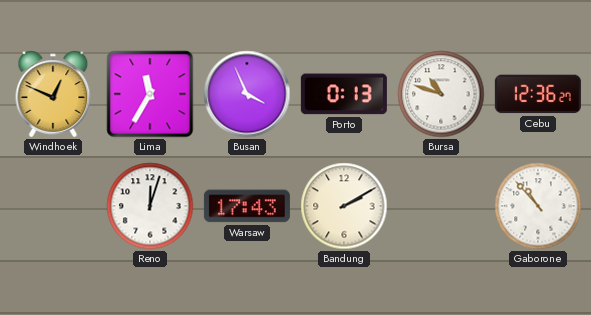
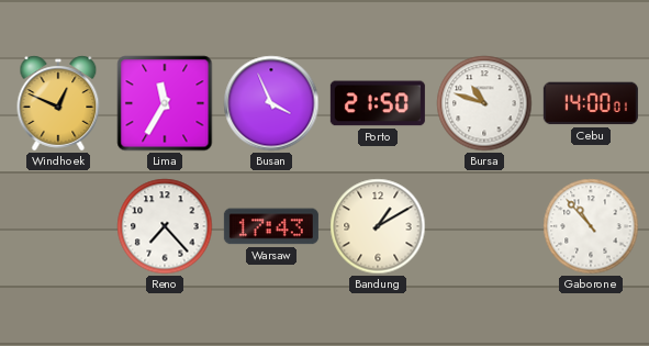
Porto: 0:13 -> 21:50 (378, 103)
Cebu: 12:36 -> 14:00 (591, 103)
Reno: 12:03 -> 7:23 (165, 226)
Bandung: 2:10 -> 1:10 (378, 226)
